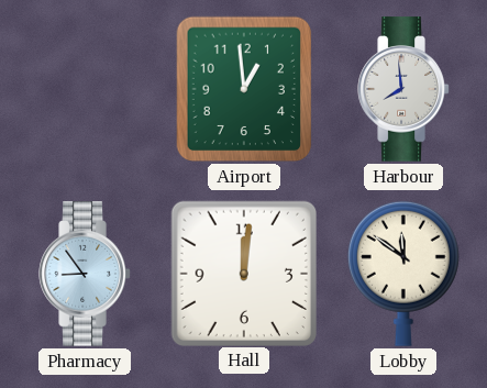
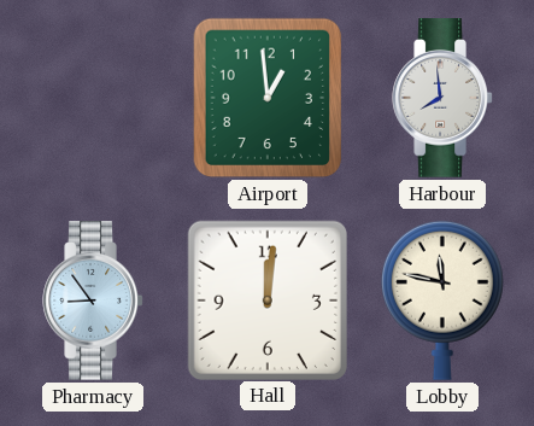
Lobby: 11:51 -> 11:47 (442, 300)
